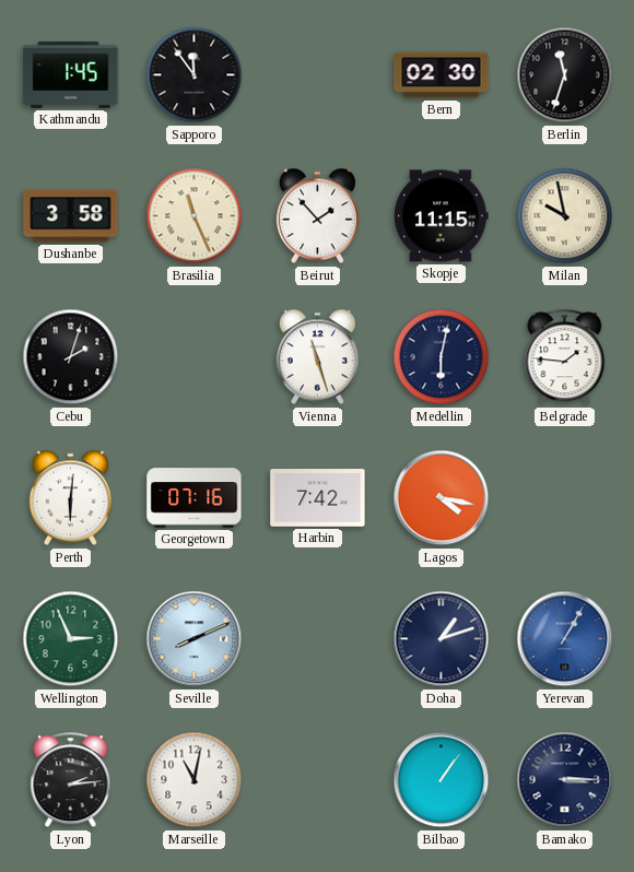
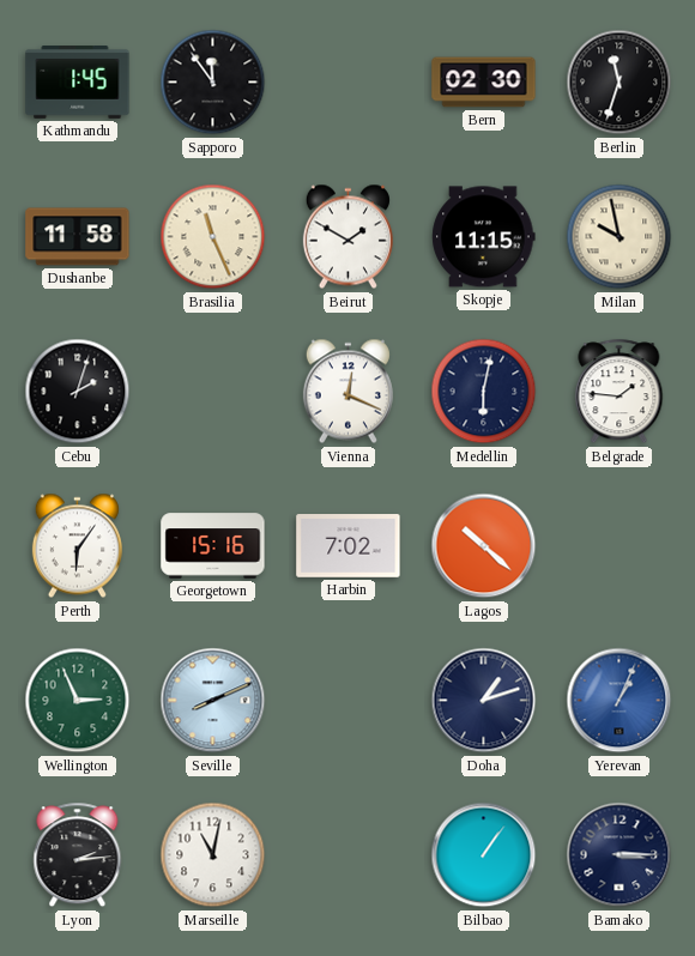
Dushanbe: 3:58 -> 11:58 (78, 237)
Beirut: 1:53 -> 1:50 (347, 237)
Vienna: 11:27 -> 12:19 (347, 392)
Perth: 6:01 -> 6:06 (77, 546)
Georgetown: 07:16 -> 15:16 (213, 546)
Harbin: 7:42 -> 7:02 (349, 546)
Lagos: 4:17 -> 10:22 (484, 546)
Yerevan: 1:05 -> 1:04 (620, 701)
